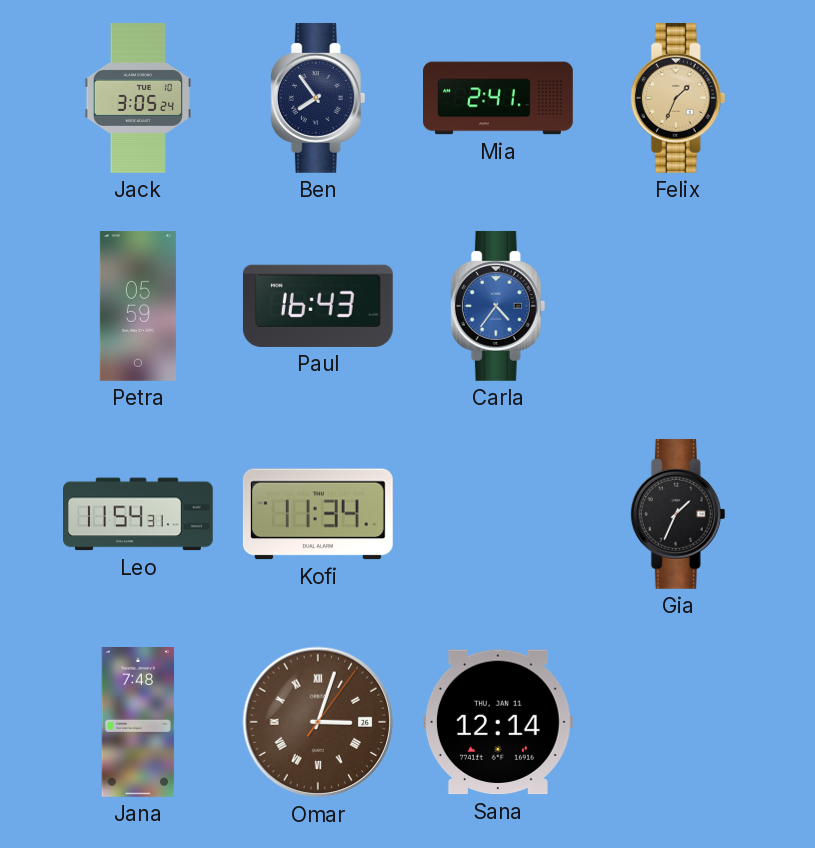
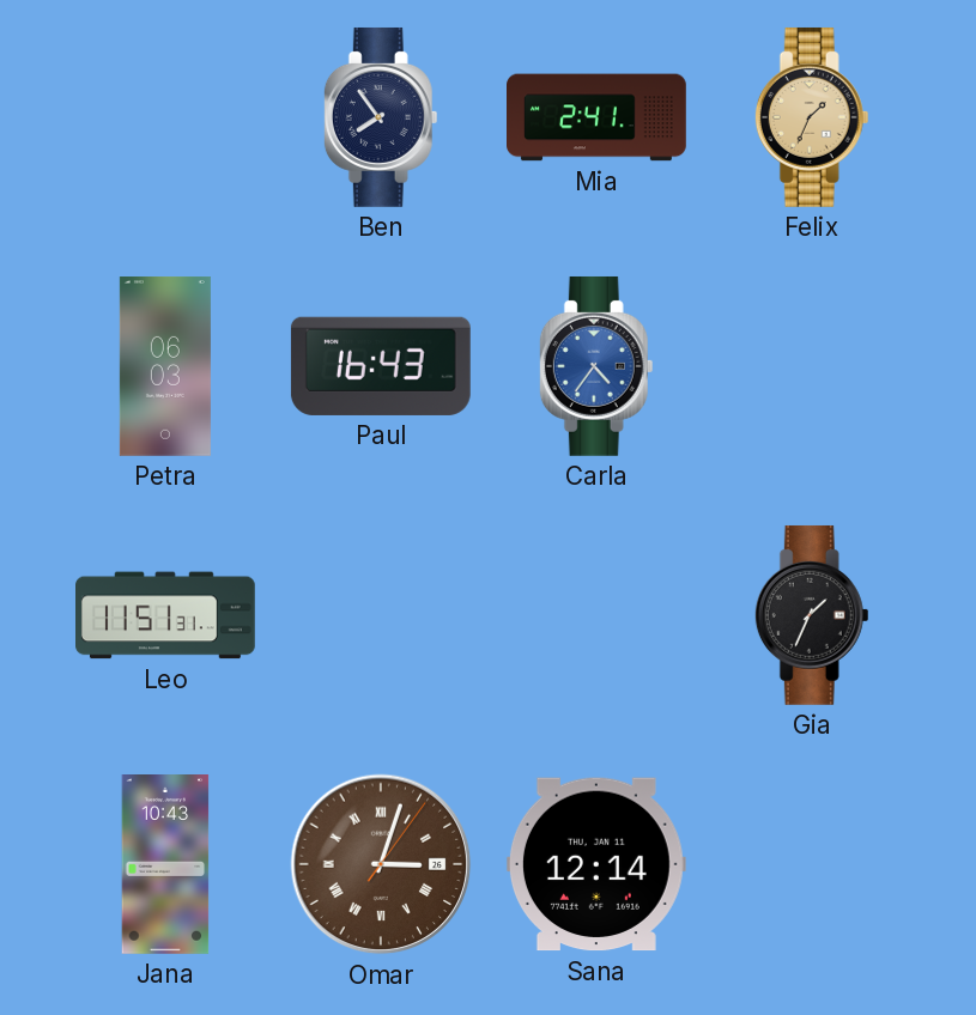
Jack: 3:05 -> none (138, 99)
Petra: 05:59 -> 06:03 (165, 367)
Leo: 11:54 -> 11:51 (166, 615)
Kofi: 11:34 -> none (318, 514)
Jana: 7:48 -> 10:43 (165, 865)
